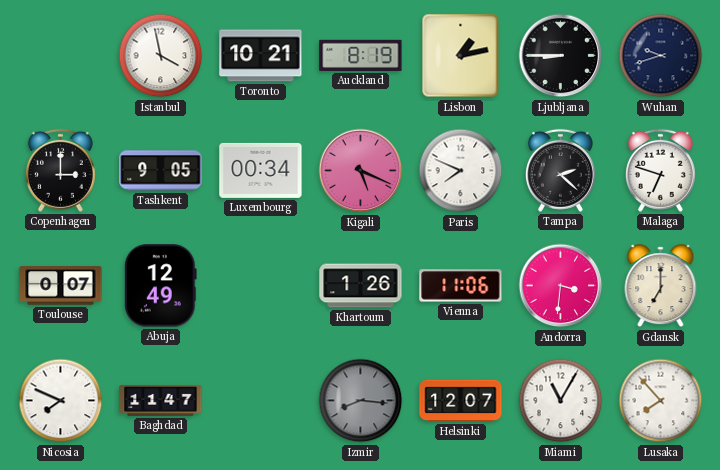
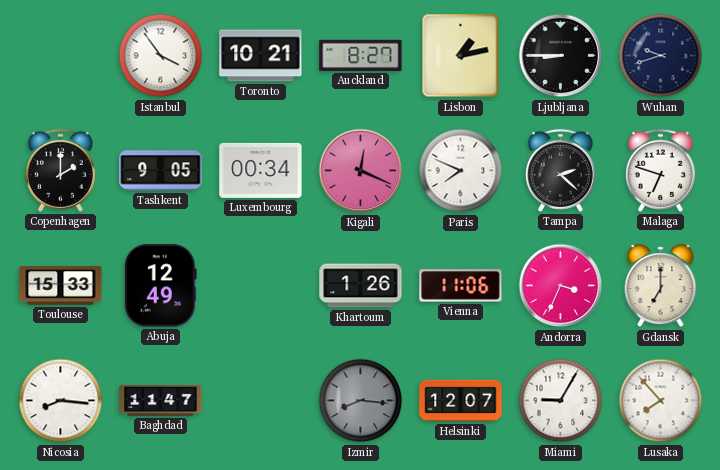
Istanbul: 3:58 -> 3:54 (161, 56)
Auckland: 8:19 -> 8:27 (361, 55)
Copenhagen: 3:00 -> 2:00 (60, 170)
Kigali: 5:19 -> 12:19 (361, 171)
Toulouse: 0:07 -> 15:33 (61, 286)
Andorra: 3:31 -> 3:34 (561, 286)
Nicosia: 7:49 -> 8:16 (61, 401)
Miami: 11:05 -> 9:05 (561, 401)
